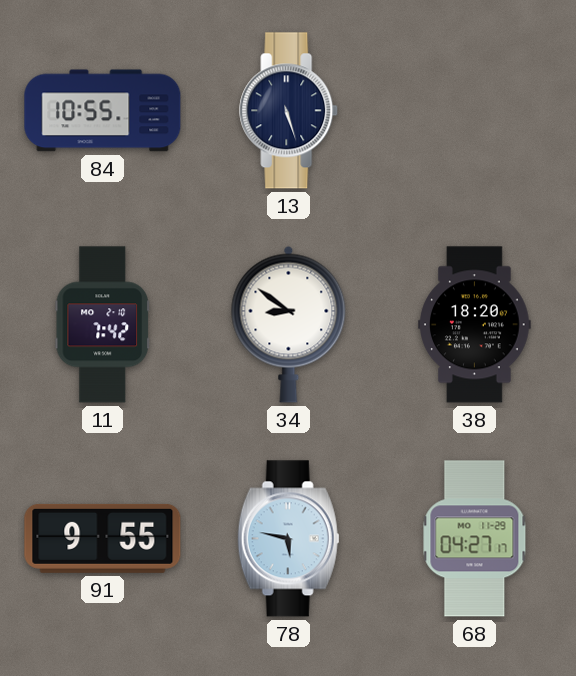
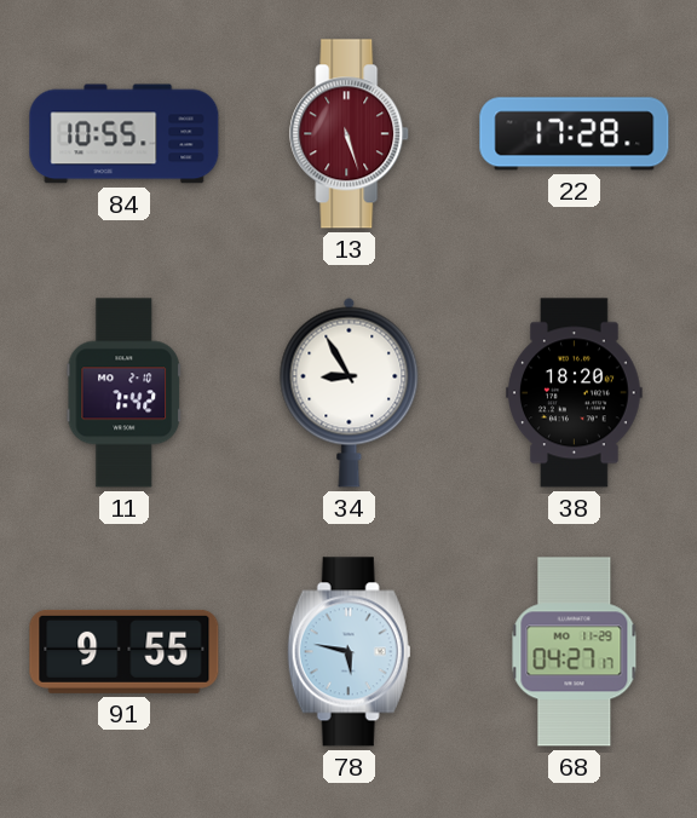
13 dial: navy -> burgundy (350, 134)
22: none -> 17:28 (575, 134)
34: 8:51 -> 8:55 (350, 392)
